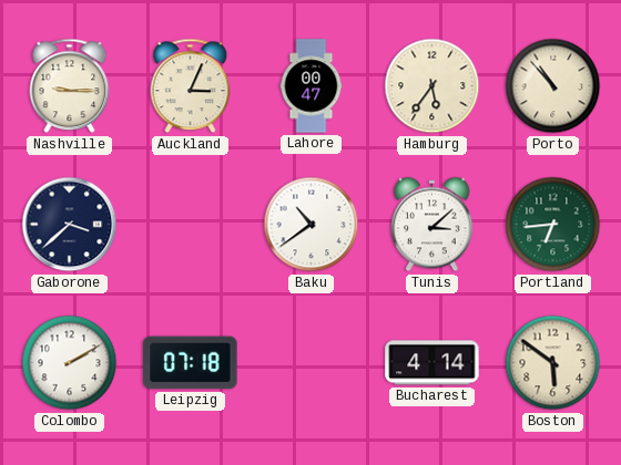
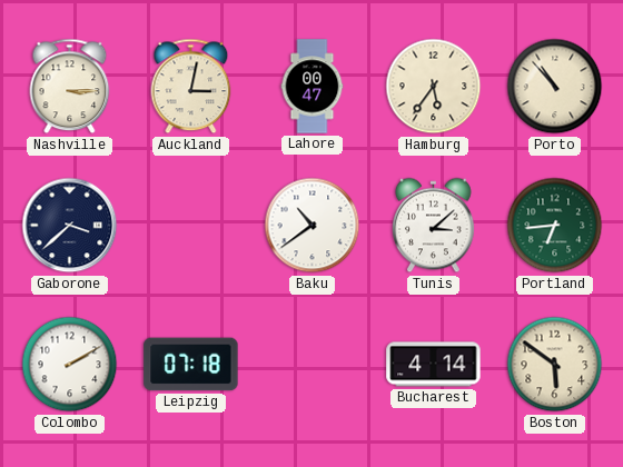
Nashville: 9:15 -> 3:15 (70, 87)
Auckland: 3:04 -> 3:02 (191, 87)
